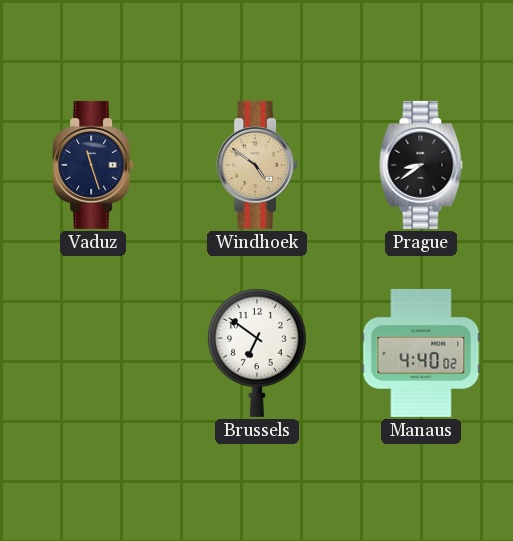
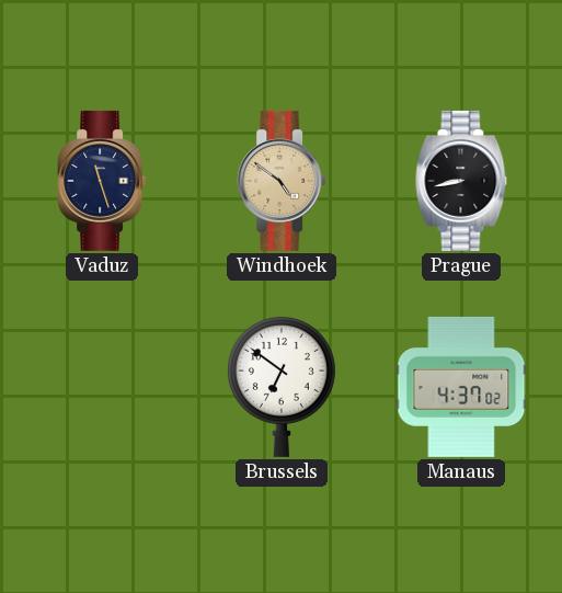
Prague: 8:39 -> 8:43 (461, 181)
Manaus: 4:40 -> 4:37 (461, 387)
